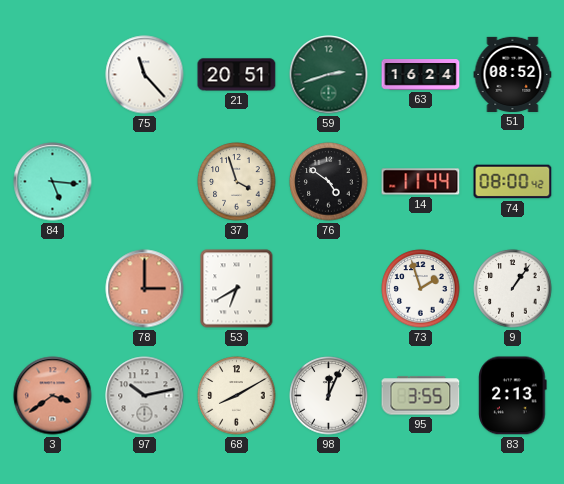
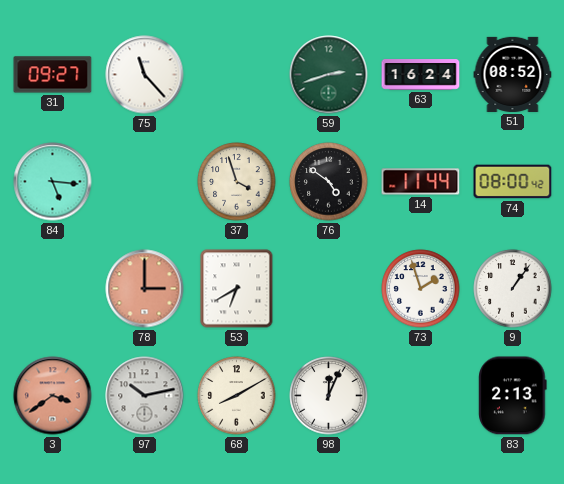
31: none -> 09:27 (53, 75)
21: 20:51 -> none (237, 75)
95: 3:55 -> none (421, 396)
